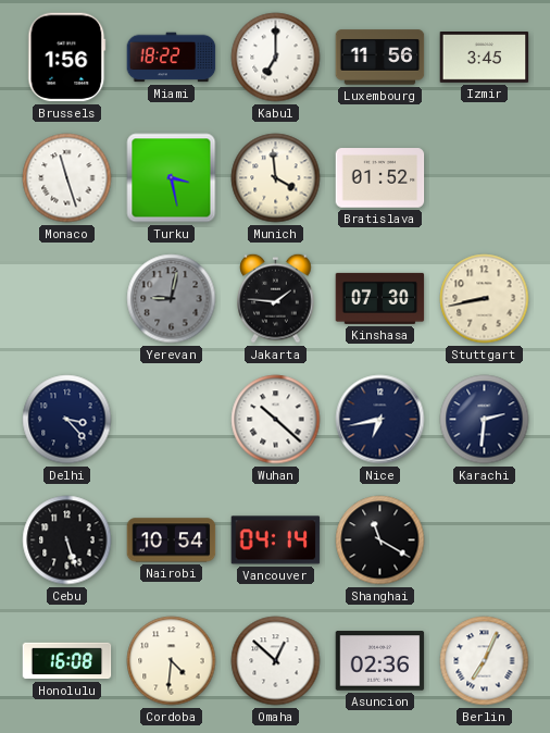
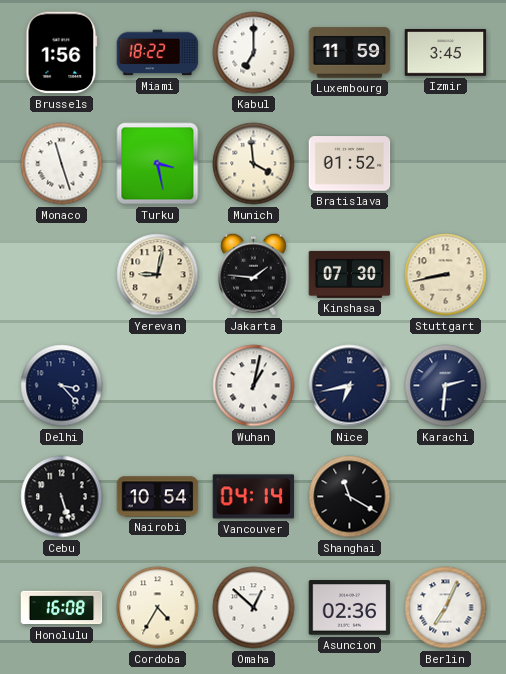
Luxembourg: 11:56 -> 11:59 (350, 53)
Yerevan dial: grey -> cream (158, 275)
Wuhan: 10:22 -> 1:02 (254, 386)
Cordoba: 4:31 -> 4:35 (158, 608)
